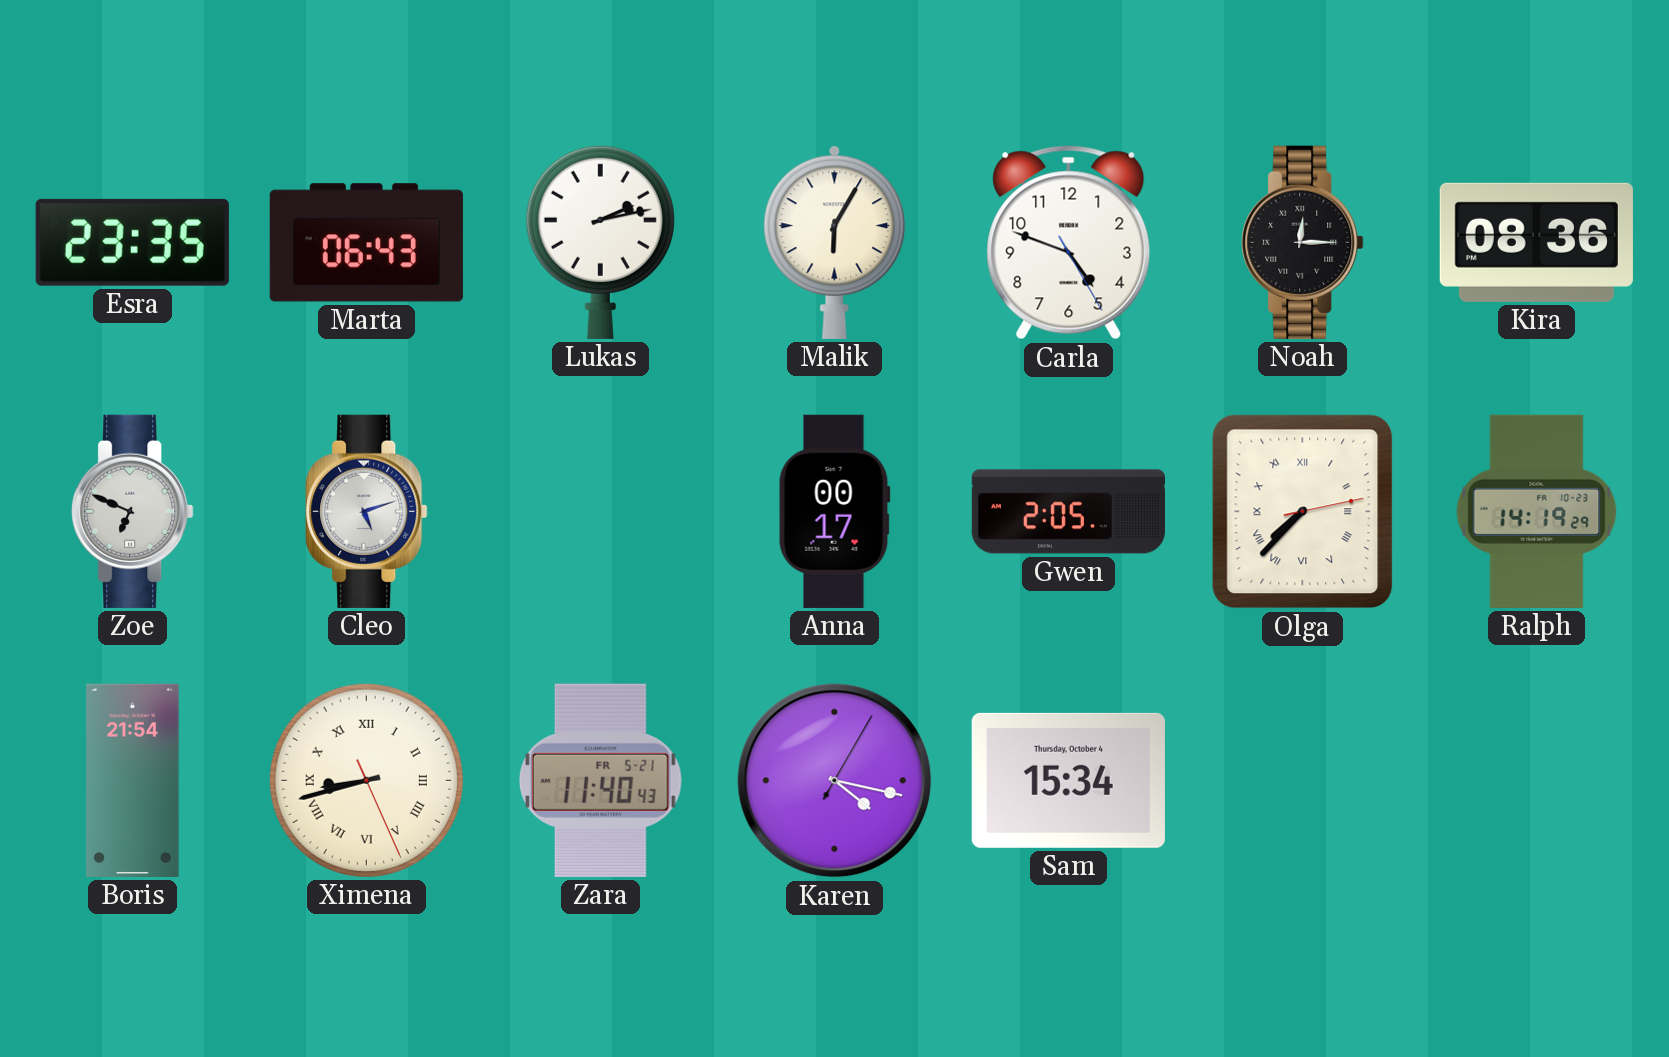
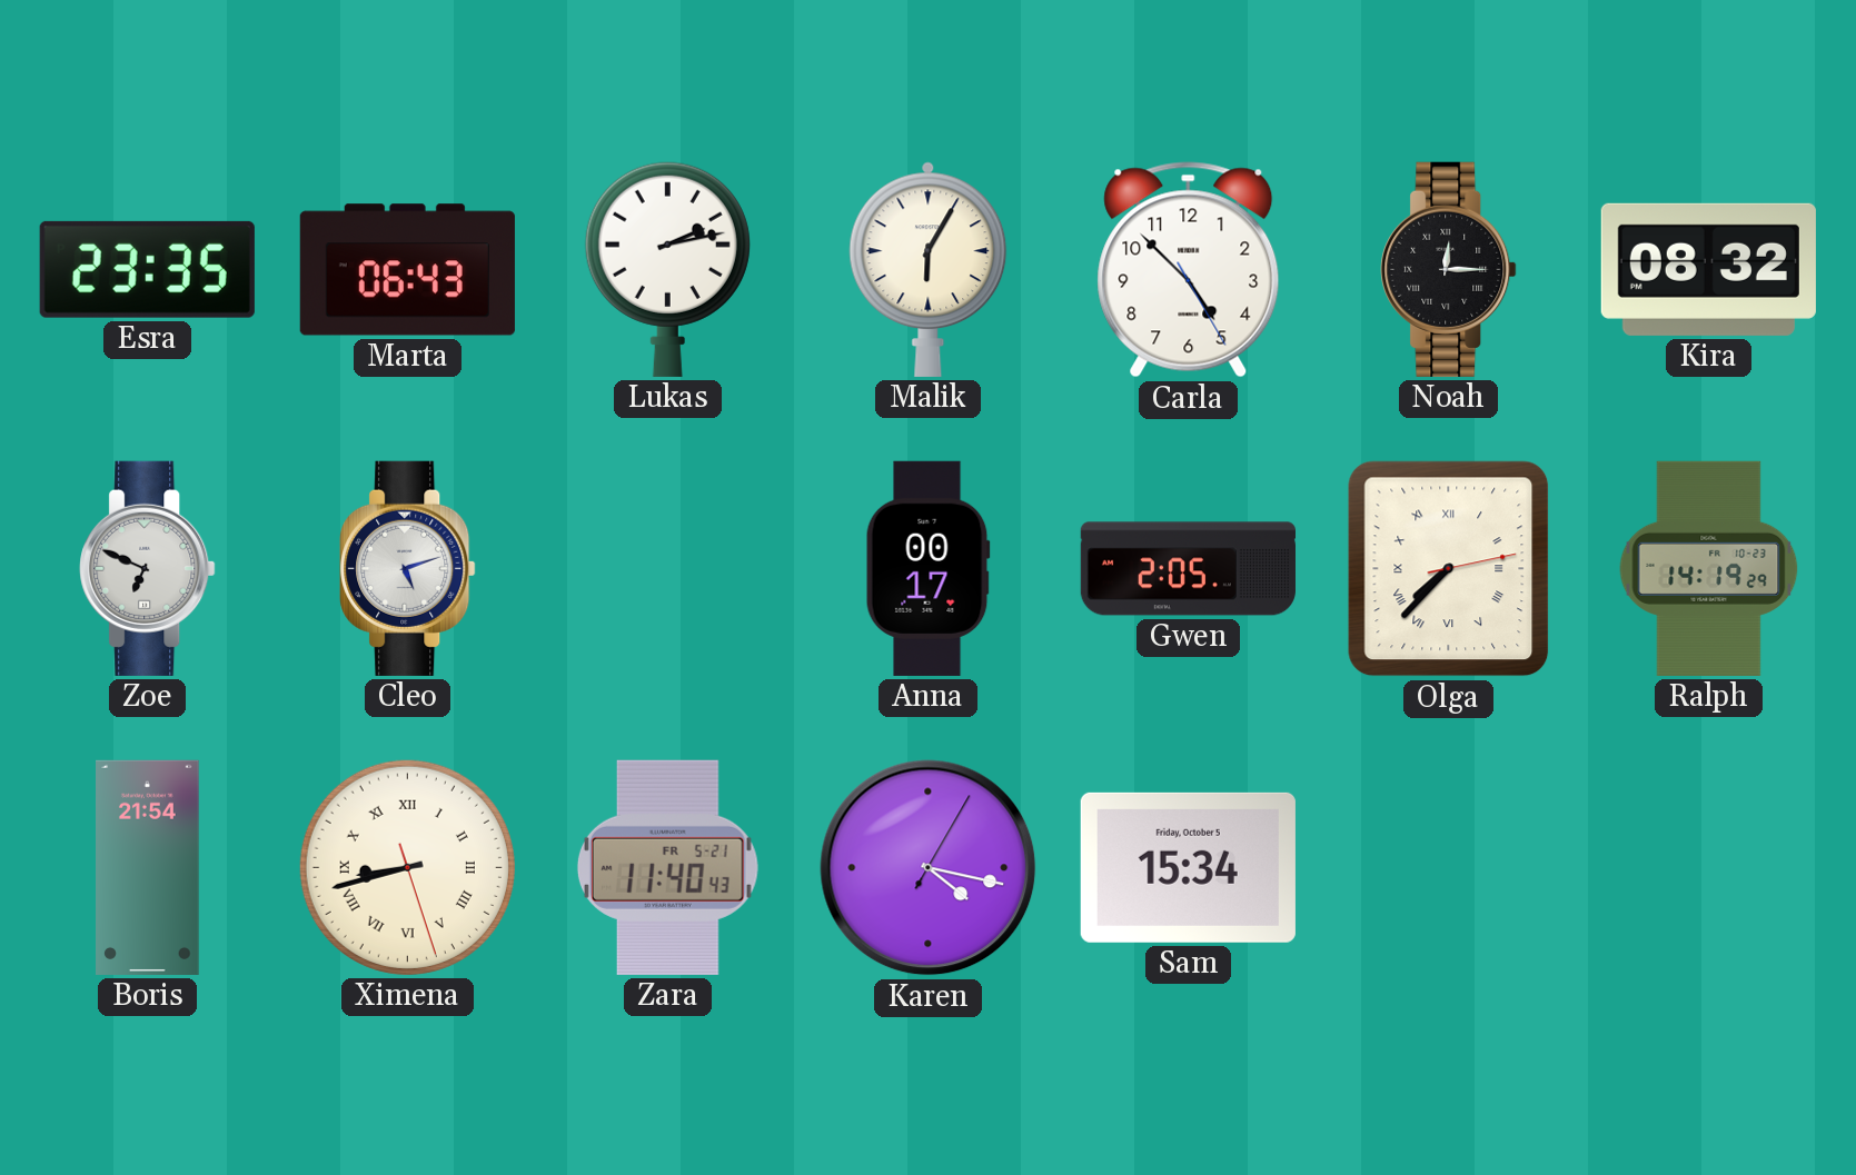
Carla: 4:48 -> 4:52 (1189, 270)
Kira: 08:36 -> 08:32 (1708, 269)
Ximena: 8:42:26 -> 8:42:27 (407, 867)
Sam date: Thursday, October 4 -> Friday, October 5 (1188, 867)
